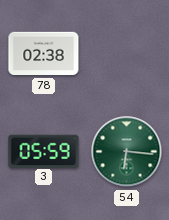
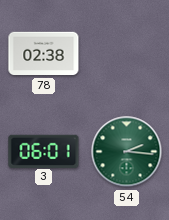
3: 05:59 -> 06:01 (44, 151)
54: 6:16 -> 2:16 (127, 152)
